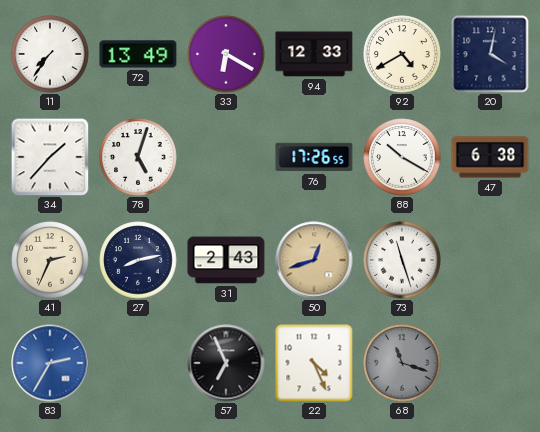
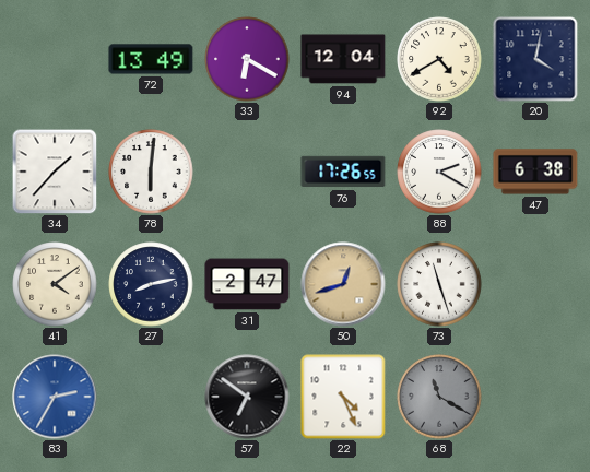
11: 7:36 -> none (50, 54)
94: 12:33 -> 12:04 (343, 59)
78: 5:03 -> 6:01 (151, 172)
88: 10:20 -> 2:20 (439, 172)
41: 2:34 -> 4:09 (55, 284)
31: 2:43 -> 2:47 (247, 284)
57: 6:56 -> 6:51 (247, 397)
68: 11:18 -> 11:20 (439, 397)
